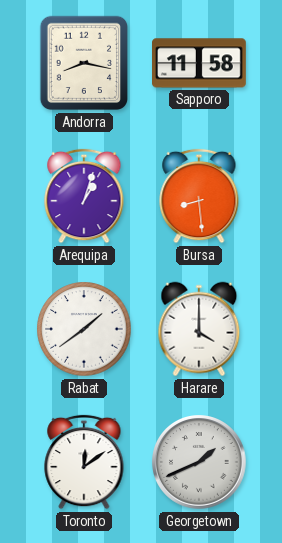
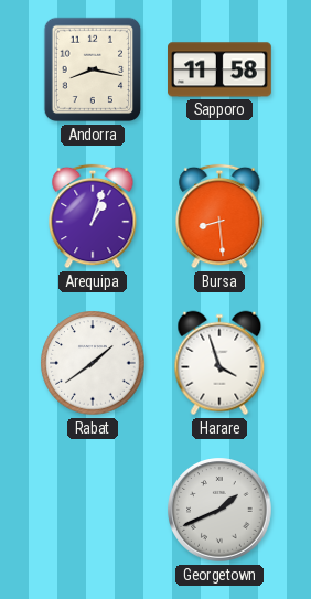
Harare: 4:00 -> 3:57 (219, 363)
Toronto: 12:09 -> none (84, 462)
